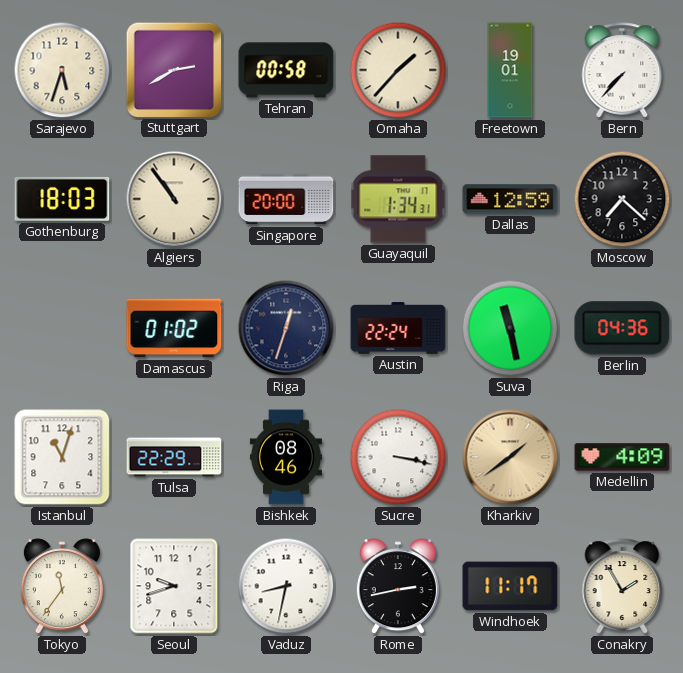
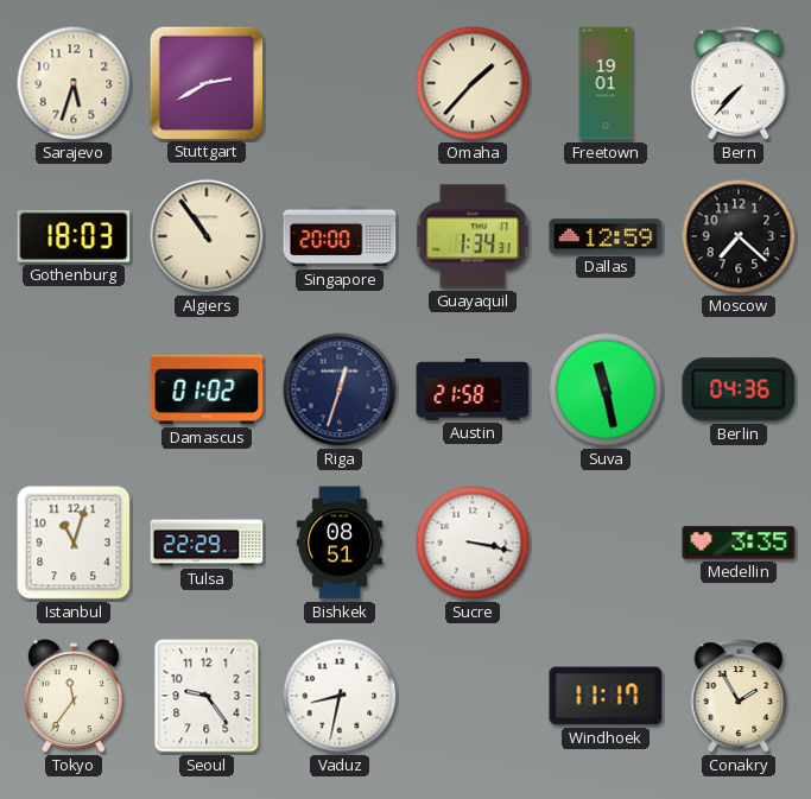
Tehran: 00:58 -> none (286, 70)
Austin: 22:24 -> 21:58 (473, 389)
Bishkek: 08:46 -> 08:51 (340, 543)
Kharkiv: 1:39 -> none (510, 457)
Medellin: 4:09 -> 3:35 (739, 543)
Seoul: 9:42 -> 9:24 (207, 696)
Rome: 2:43 -> none (398, 587)
